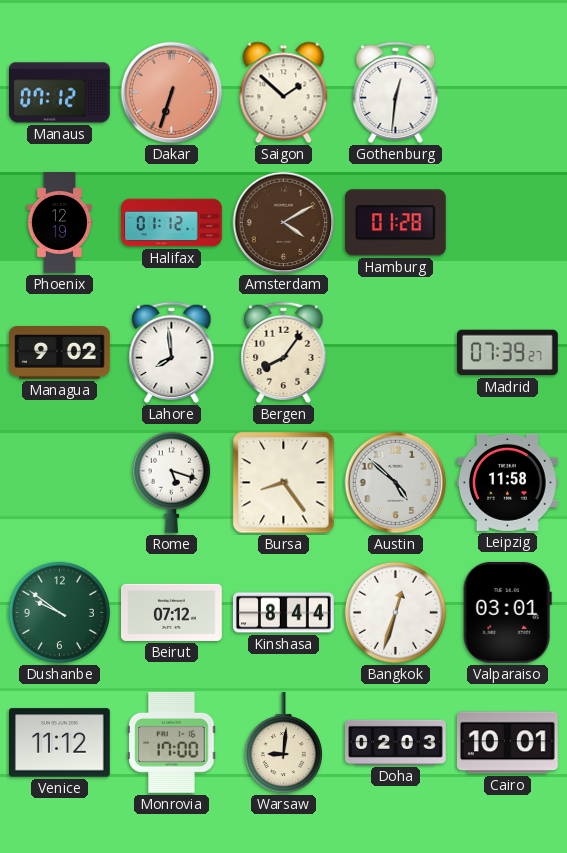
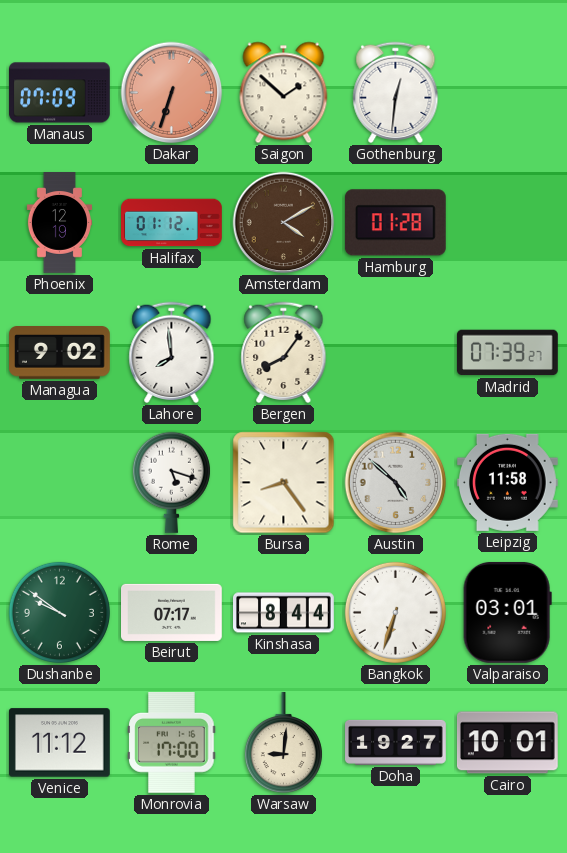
Manaus: 07:12 -> 07:09 (60, 93)
Beirut: 07:12 -> 07:17 (172, 612)
Bangkok: 12:33 -> 6:33 (395, 612)
Doha: 02:03 -> 19:27 (396, 742)
